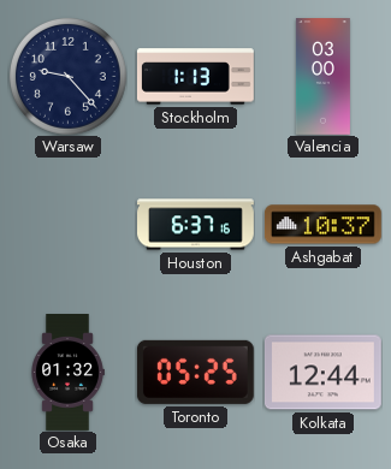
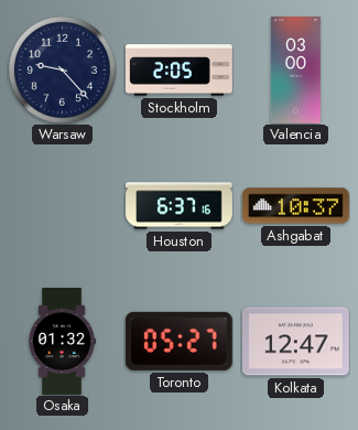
Stockholm: 1:13 -> 2:05 (180, 71)
Toronto: 05:25 -> 05:27 (178, 341)
Kolkata: 12:44 -> 12:47 (295, 342)
